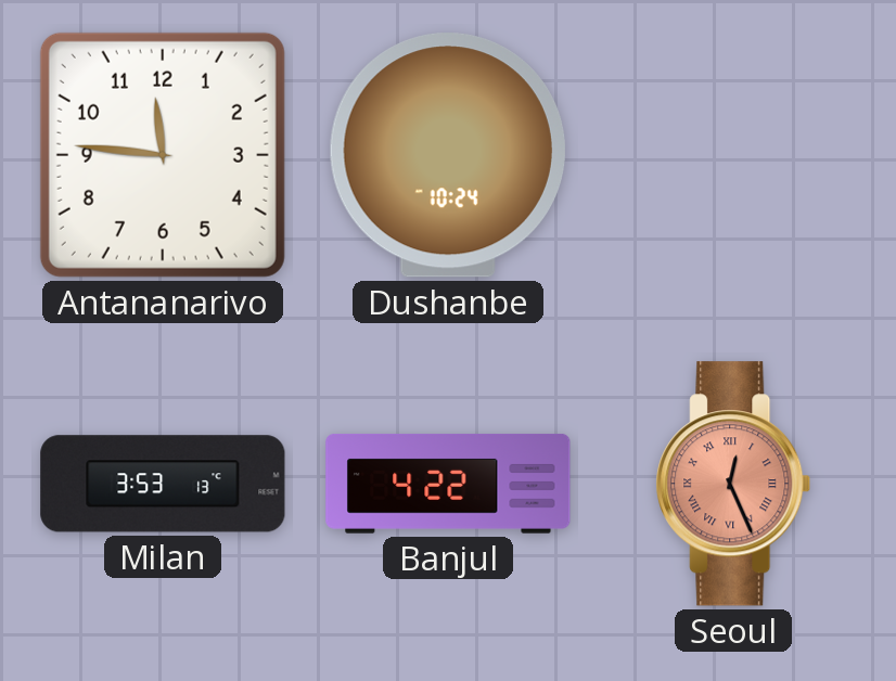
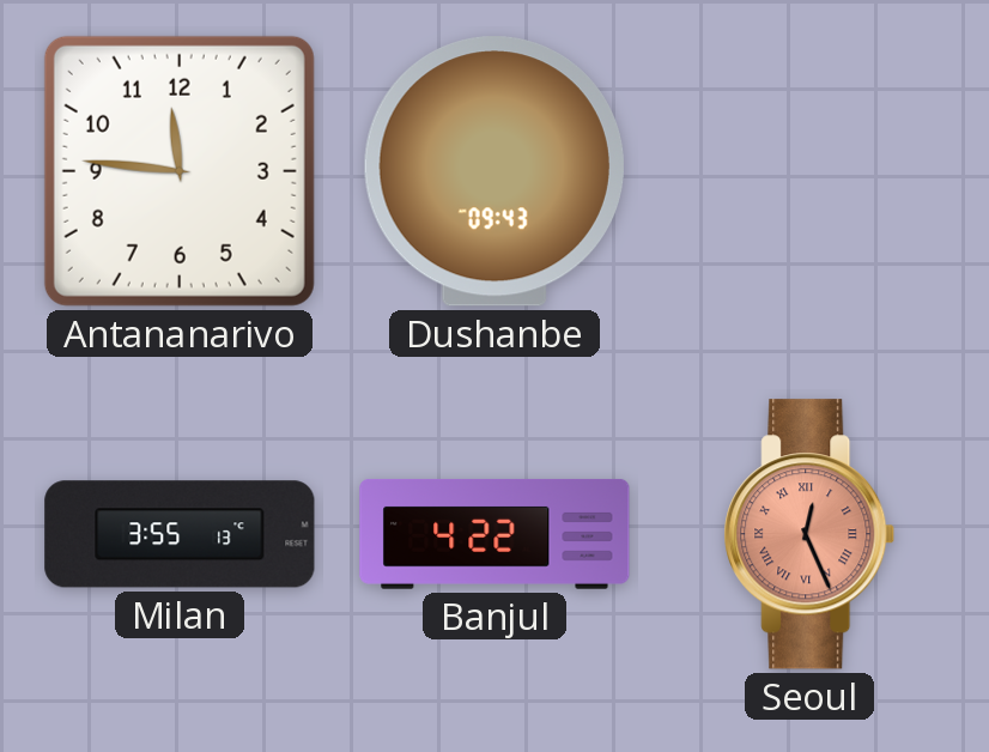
Dushanbe: 10:24 -> 09:43 (494, 171)
Milan: 3:53 -> 3:55 (180, 534)
